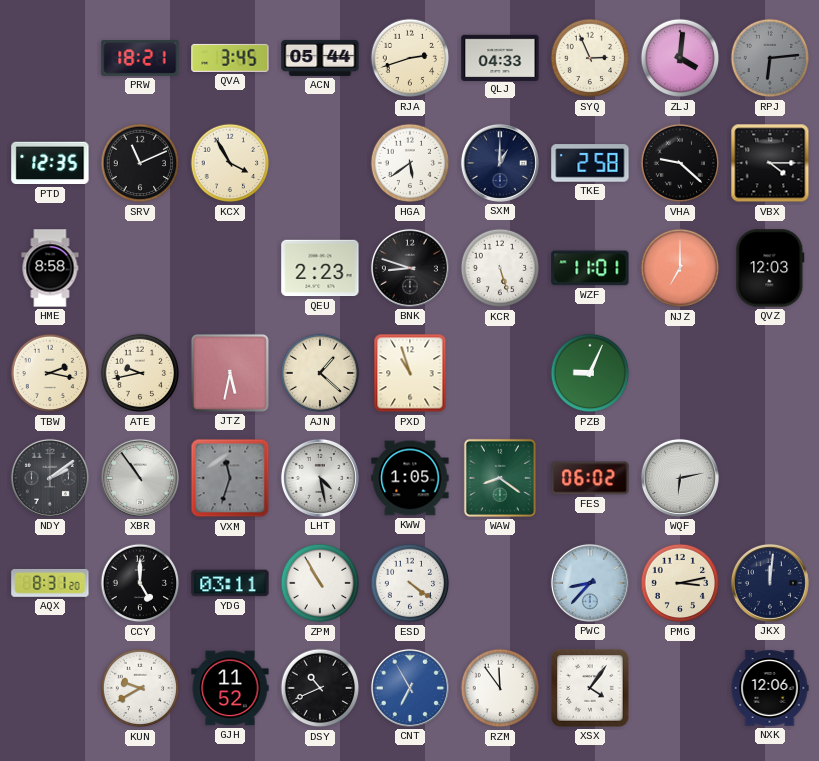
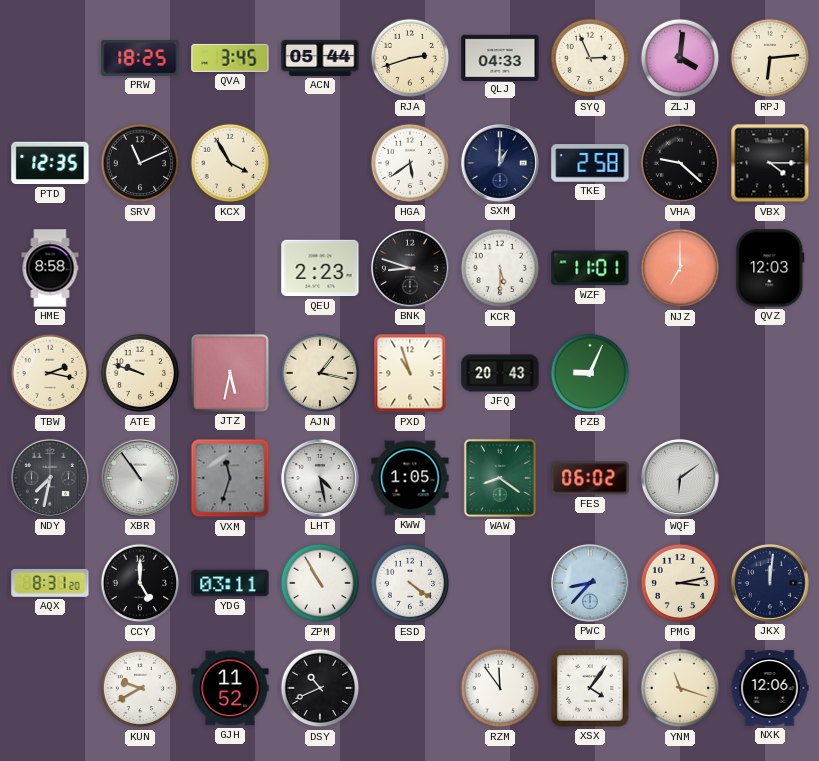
PRW: 18:21 -> 18:25 (140, 58)
RPJ dial: grey -> cream (770, 58)
KCR: 5:27 -> 5:30 (500, 268)
ATE: 9:43 -> 9:48 (140, 373)
AJN: 1:22 -> 1:17 (320, 373)
JFQ: none -> 20:43 (500, 373)
NDY: 2:09 -> 7:32 (50, 478)
WQF: 6:13 -> 6:09 (680, 478)
CNT: 6:55 -> none (410, 688)
YNM: none -> 11:18 (680, 688)
